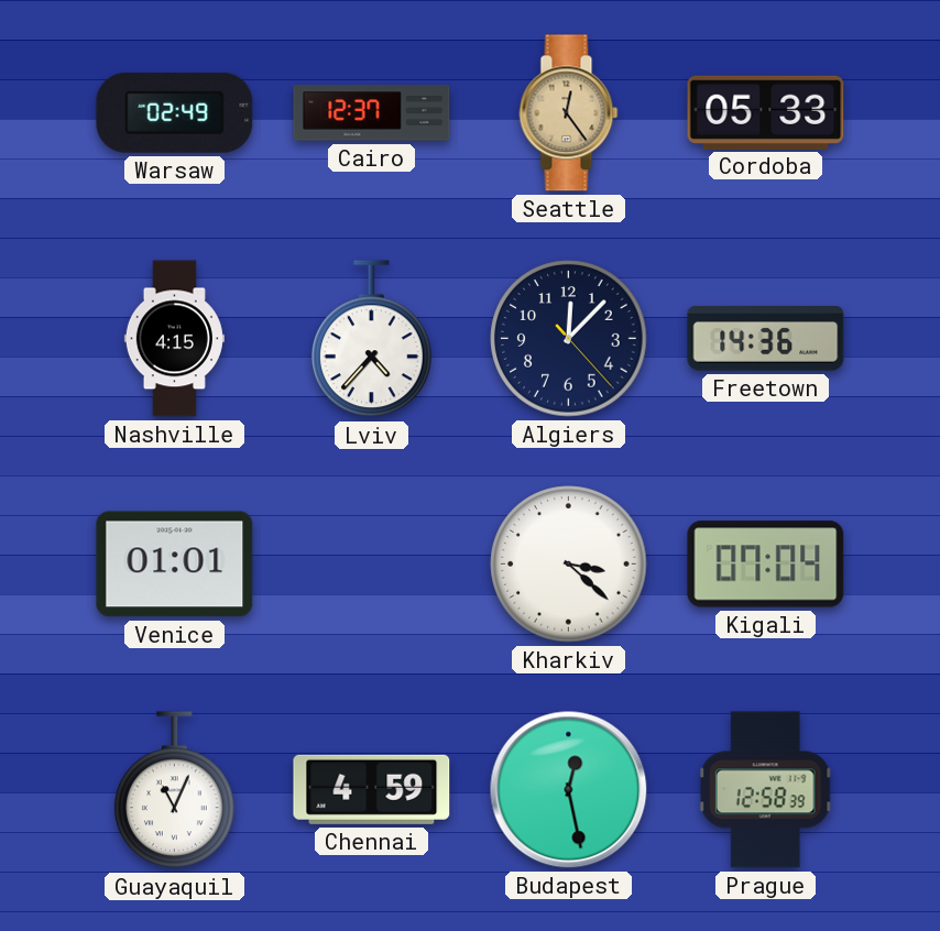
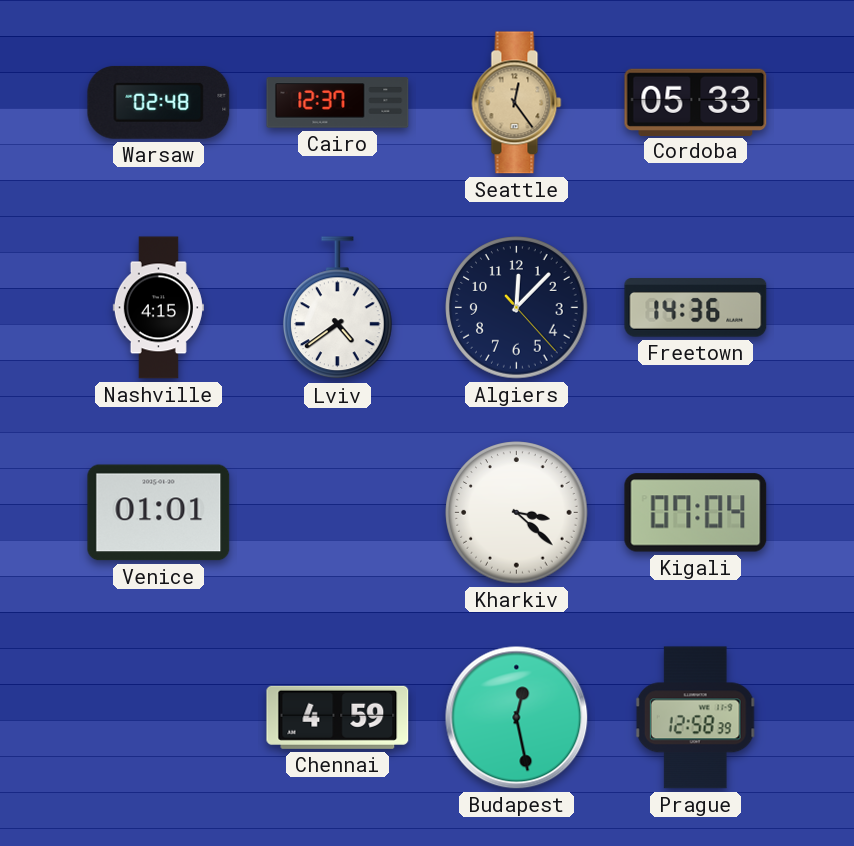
Warsaw: 02:49 -> 02:48 (159, 102)
Lviv: 4:37 -> 4:39 (338, 308)
Guayaquil: 11:04 -> none (175, 790)
